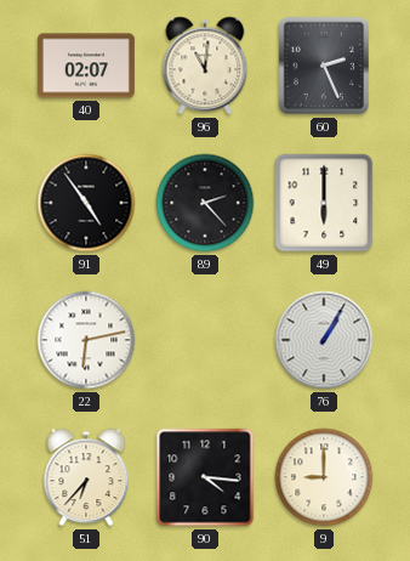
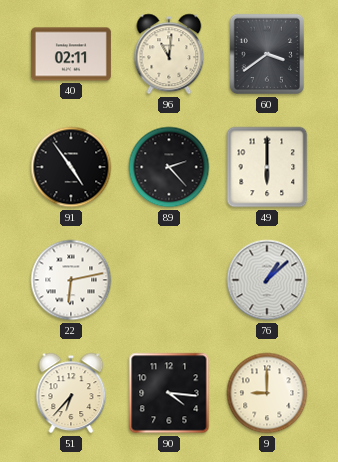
40: 02:07 -> 02:11 (71, 54)
60: 2:26 -> 3:39 (266, 54)
76: 1:05 -> 1:08 (267, 280)
